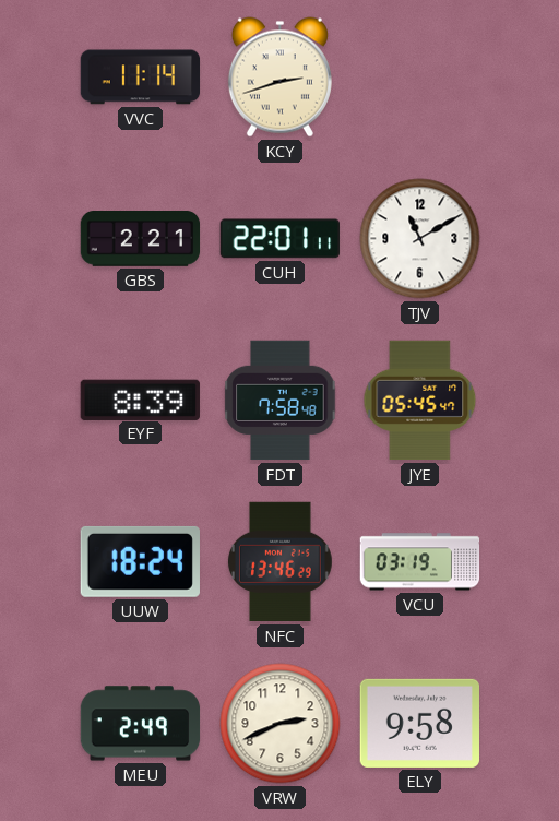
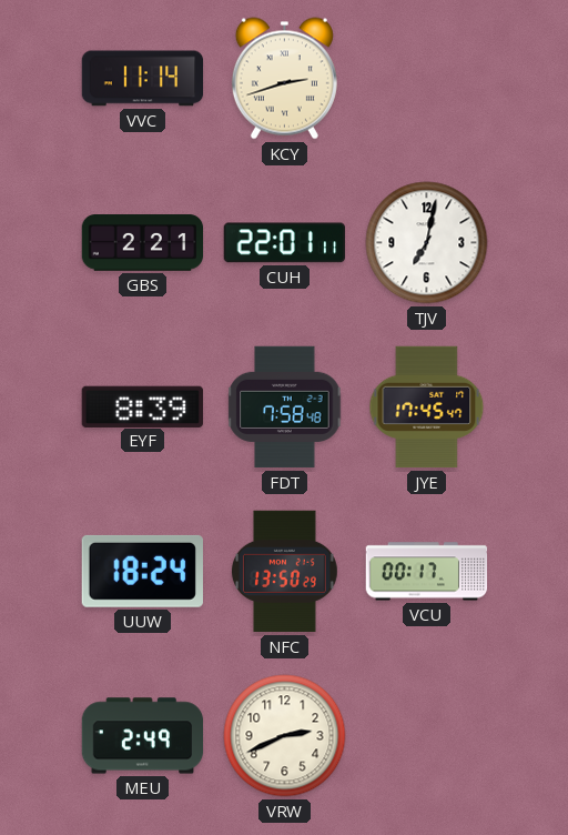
TJV: 11:10 -> 7:02 (427, 243)
JYE: 05:45 -> 17:45 (427, 408)
NFC: 13:46 -> 13:50 (284, 572)
VCU: 03:19 -> 00:17 (427, 572)
ELY: 9:58 -> none (419, 723)
